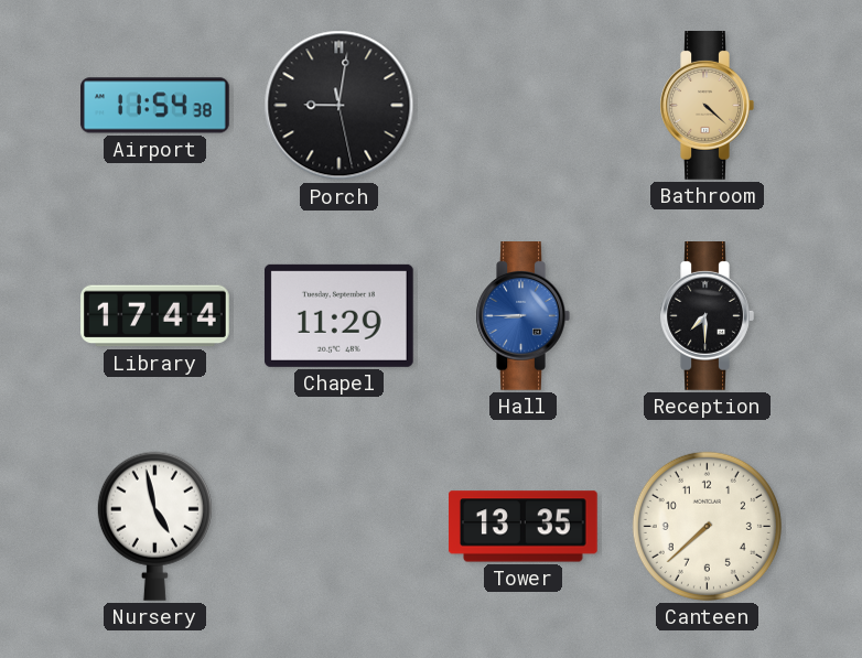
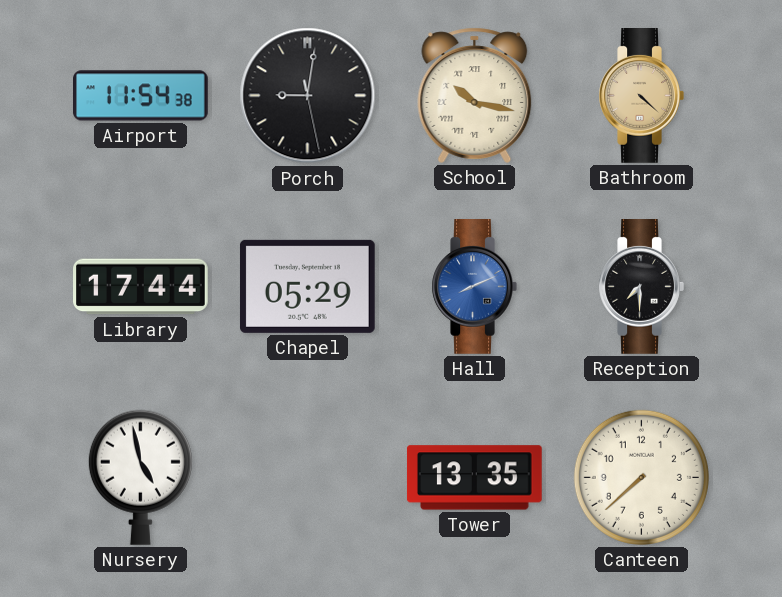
School: none -> 10:17 (475, 95)
Chapel: 11:29 -> 05:29 (307, 286)
Hall: 8:45 -> 8:11 (474, 287)
